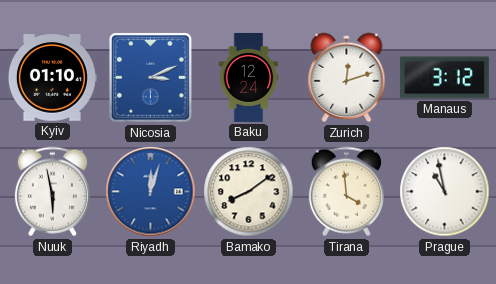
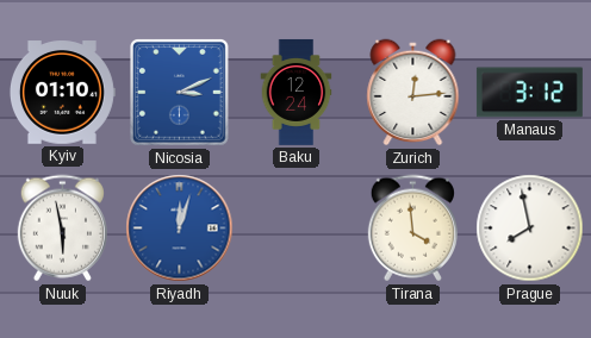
Zurich: 12:12 -> 12:14 (413, 93)
Bamako: 8:09 -> none (249, 192)
Prague: 10:58 -> 7:58 (530, 229)
